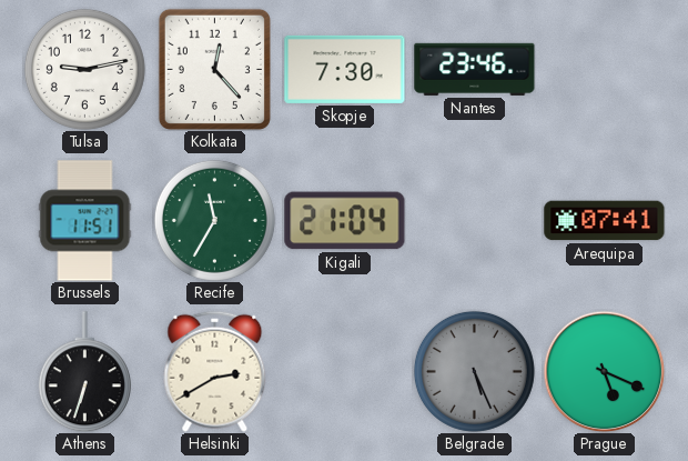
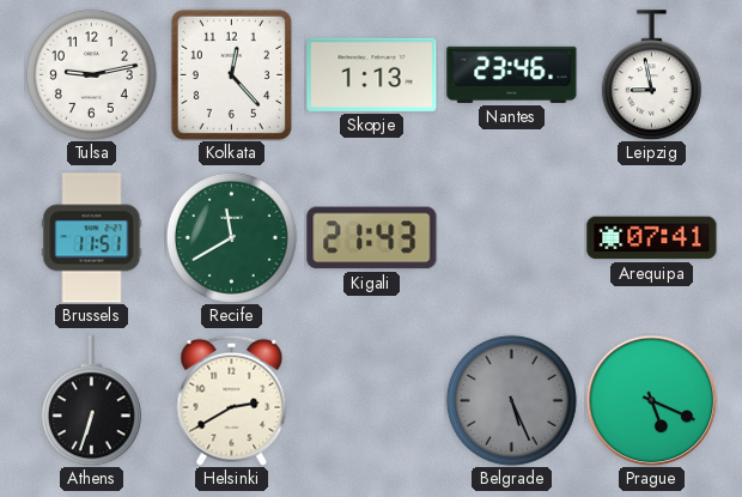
Skopje: 7:30 -> 1:13 (372, 74)
Leipzig: none -> 8:58 (651, 75)
Recife: 11:35 -> 11:40 (231, 237)
Kigali: 21:04 -> 21:43 (372, 238)
